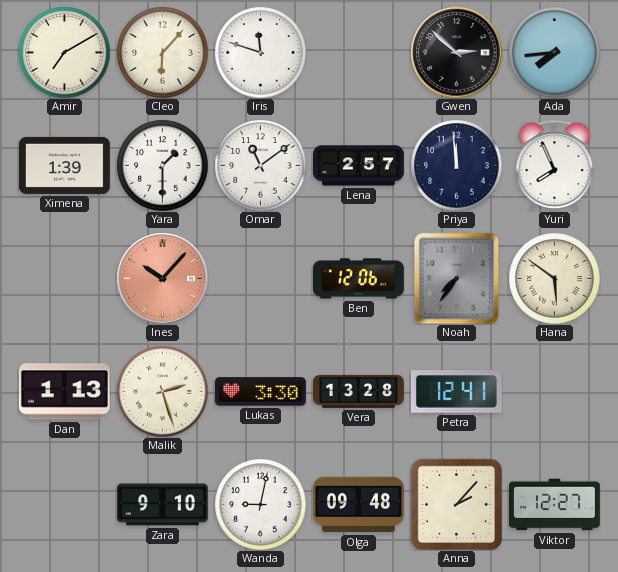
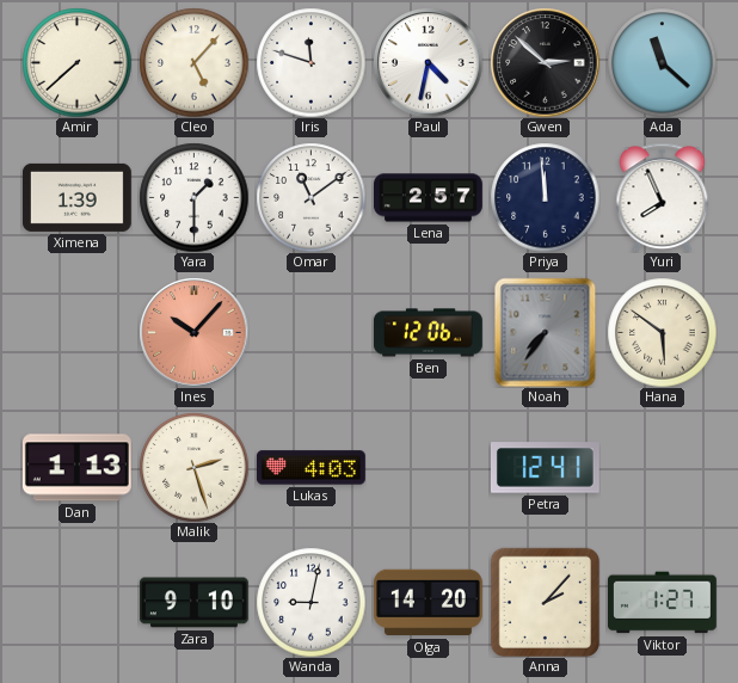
Amir: 7:10 -> 7:38 (76, 62)
Cleo: 6:07 -> 5:07 (193, 62)
Paul: none -> 4:32 (428, 62)
Ada: 7:44 -> 11:22 (662, 62)
Lukas: 3:30 -> 4:03 (310, 468)
Vera: 13:28 -> none (358, 391)
Olga: 09:48 -> 14:20 (428, 603)
Viktor: 12:27 -> 1:27 (663, 603)
